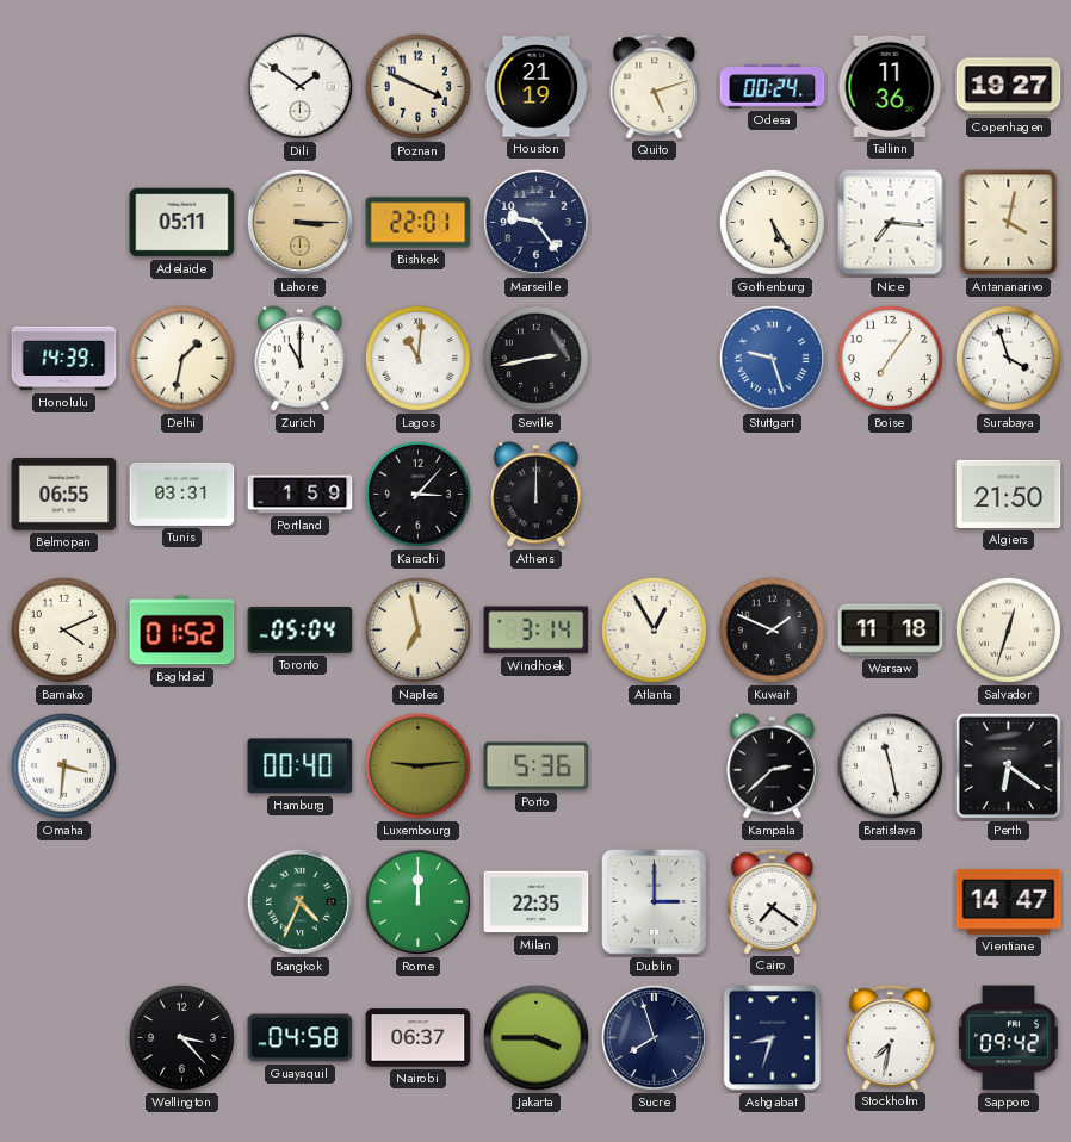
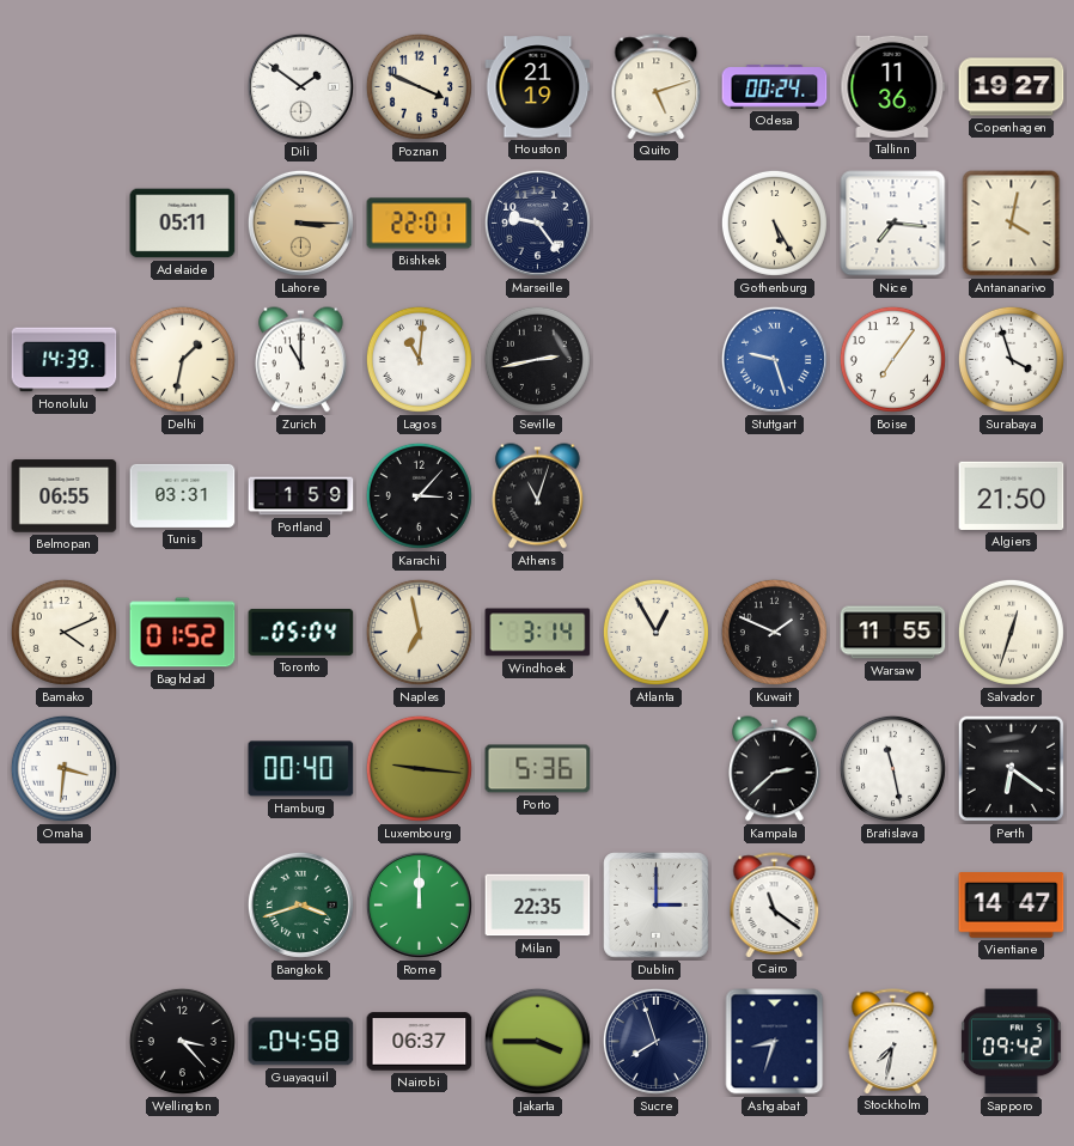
Athens: 12:00 -> 11:03 (538, 496)
Warsaw: 11:18 -> 11:55 (893, 633)
Luxembourg: 9:14 -> 9:16 (419, 768)
Bangkok: 4:34 -> 3:42 (300, 904)
Cairo: 7:21 -> 11:21 (775, 904)
